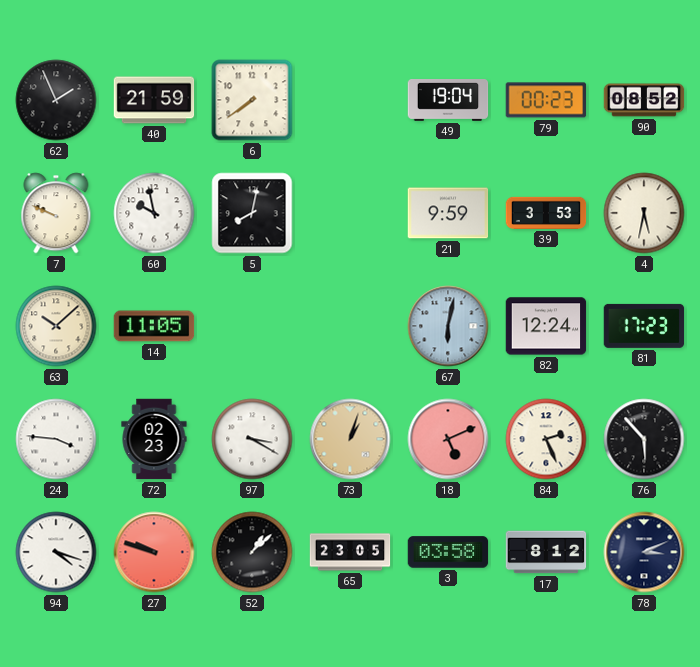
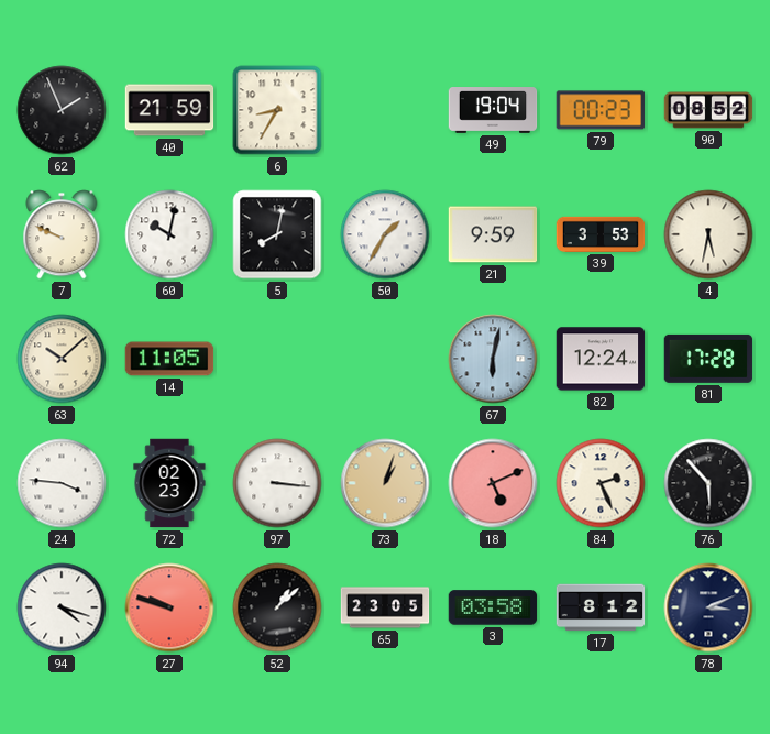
6: 7:39 -> 8:35 (277, 110)
60: 9:58 -> 10:02 (169, 234)
50: none -> 1:35 (385, 234)
81: 17:23 -> 17:28 (708, 359)
97: 3:20 -> 3:16 (277, 483)
